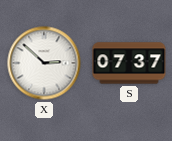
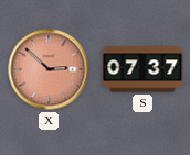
X dial: white -> salmon (49, 69)
